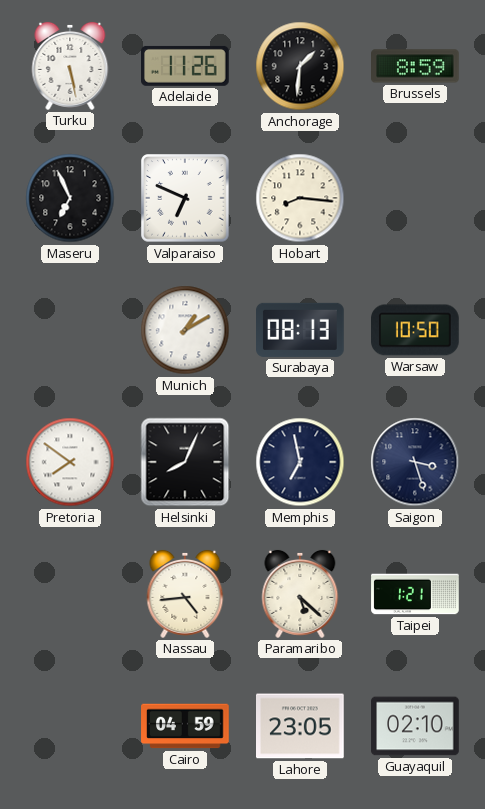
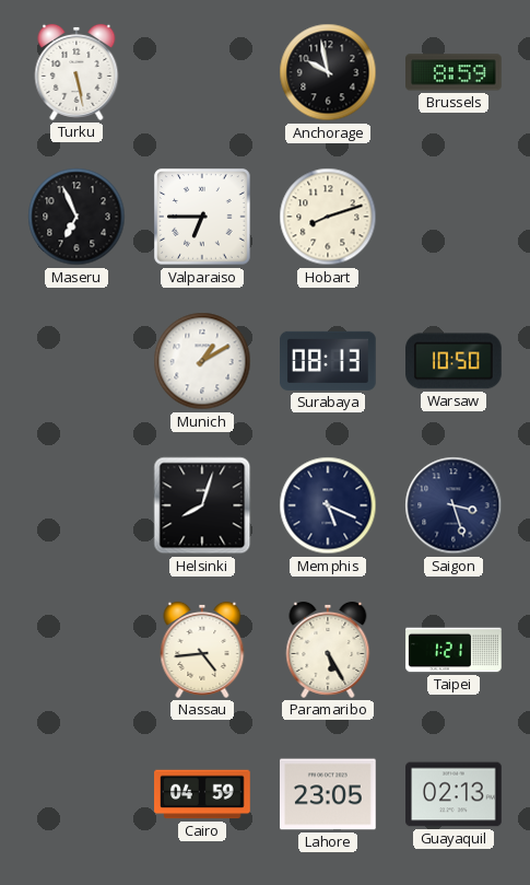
Adelaide: 11:26 -> none (186, 66)
Anchorage: 1:31 -> 9:58 (328, 72)
Valparaiso: 6:49 -> 6:45 (202, 217)
Hobart: 8:16 -> 8:12 (328, 217)
Pretoria: 7:51 -> none (70, 462)
Helsinki: 8:04 -> 8:03 (202, 505)
Memphis: 6:58 -> 5:19 (328, 505)
Paramaribo: 5:22 -> 5:25 (328, 650)
Guayaquil: 02:10 -> 02:13 (454, 794)
